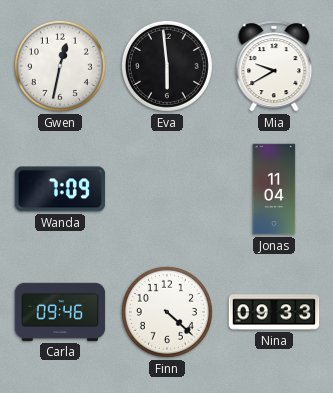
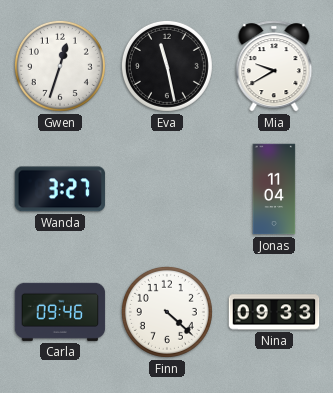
Gwen: 12:32 -> 12:33 (60, 66)
Eva: 5:59 -> 11:28 (167, 66)
Wanda: 7:09 -> 3:27 (60, 189)
